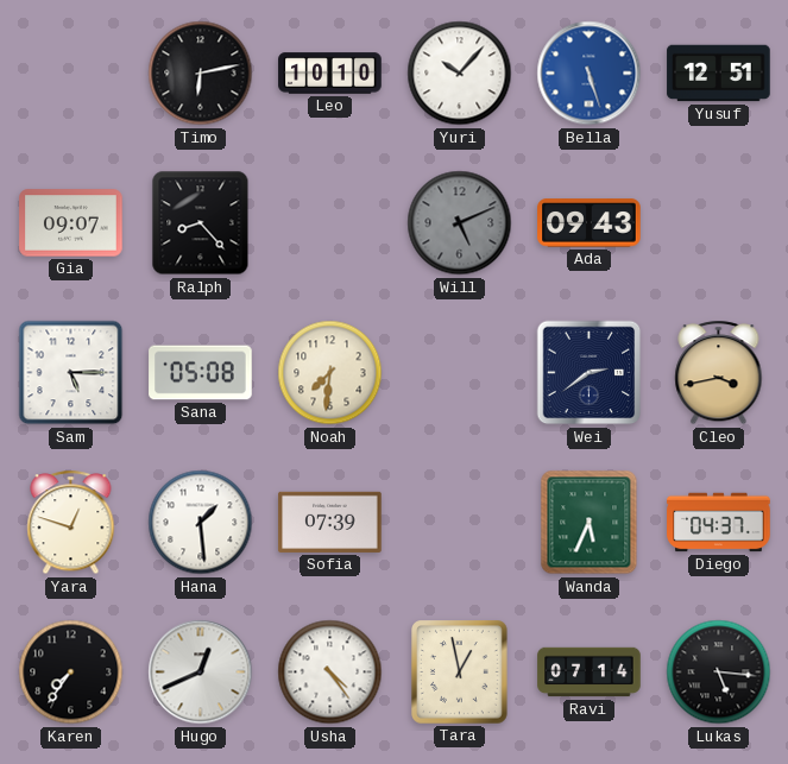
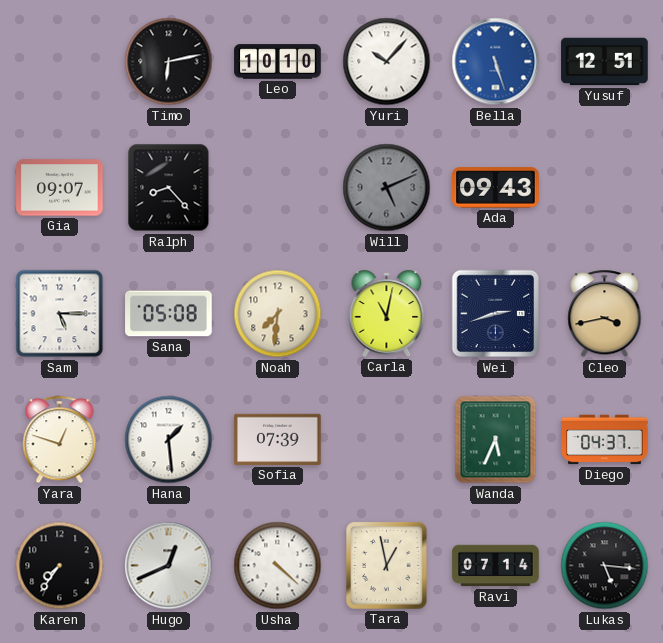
Carla: none -> 11:02 (387, 313)
Wei: 2:39 -> 2:42 (496, 314)
Usha: 4:24 -> 4:22 (278, 566)
